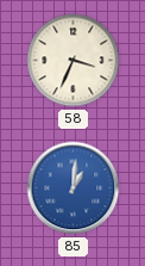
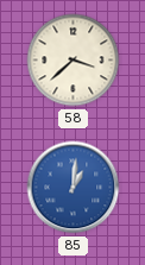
58: 3:34 -> 3:38 (74, 61)
